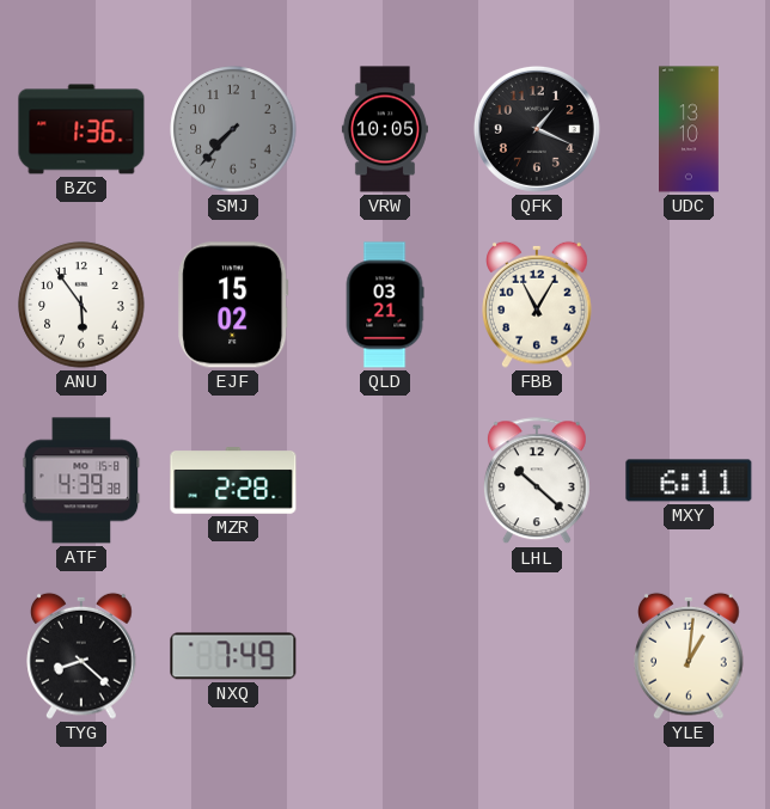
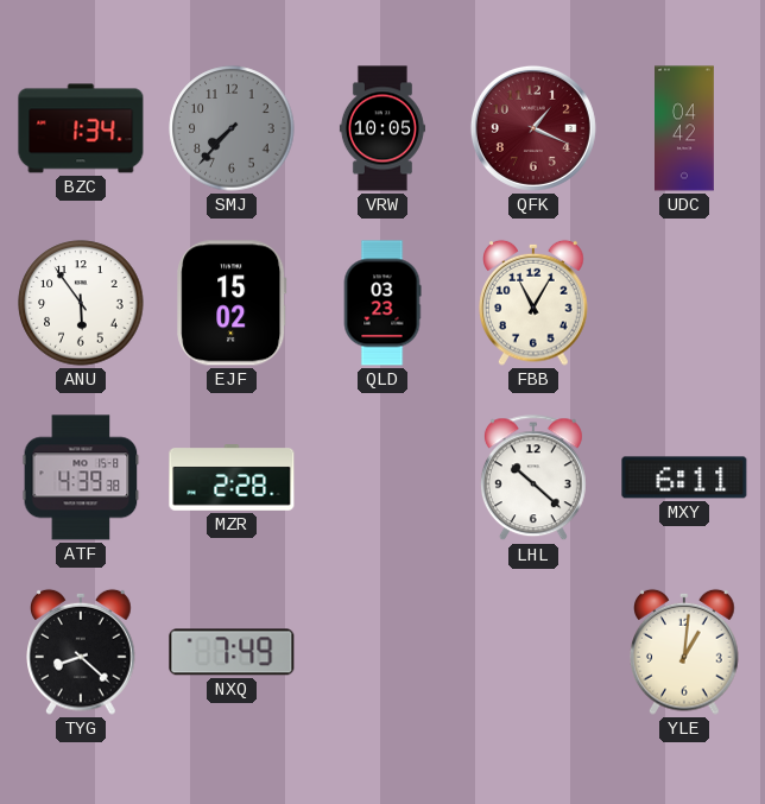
BZC: 1:36 -> 1:34 (81, 128)
QFK dial: black -> burgundy (533, 128)
UDC: 13:10 -> 04:42 (685, 128)
QLD: 03:21 -> 03:23 (383, 303)
